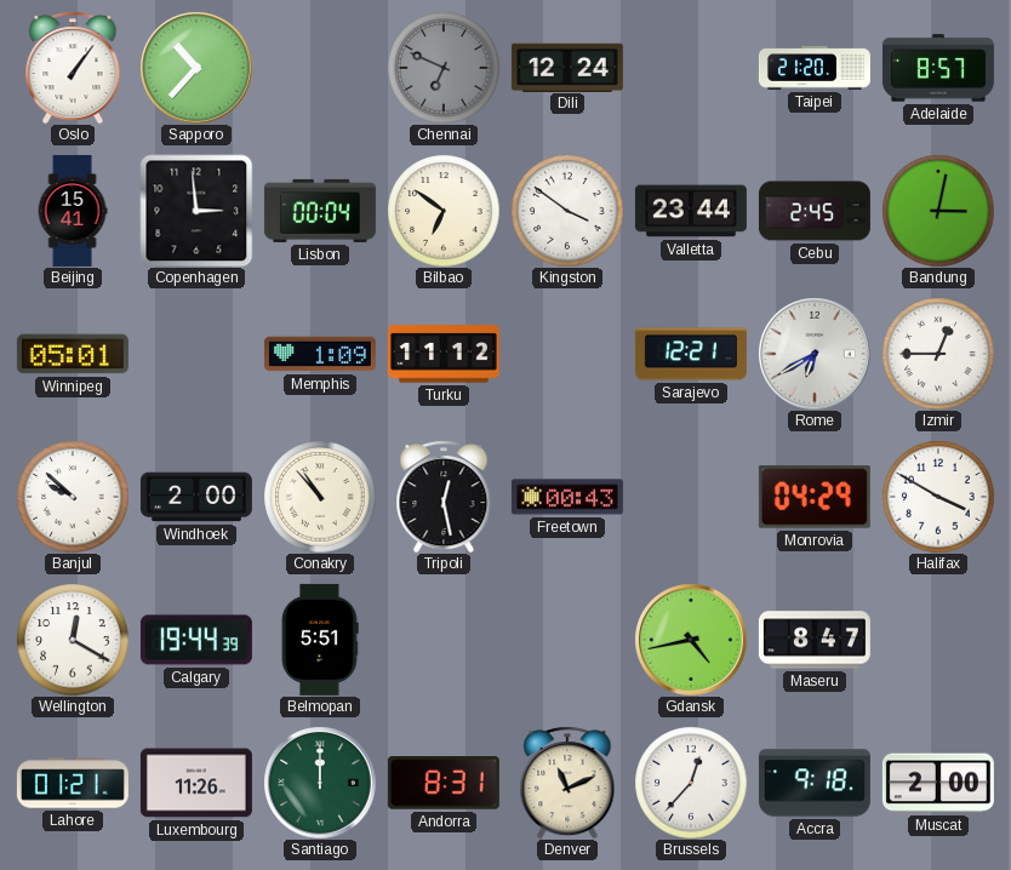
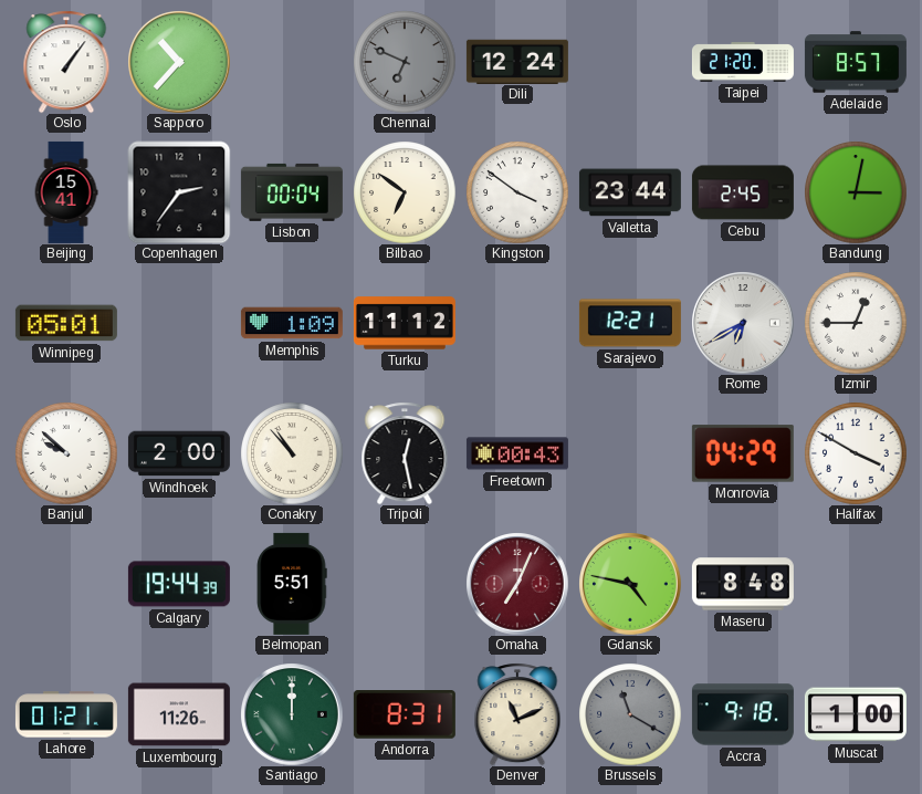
Copenhagen: 2:59 -> 2:36 (179, 192)
Wellington: 12:20 -> none (73, 640)
Omaha: none -> 7:04 (517, 584)
Gdansk: 4:43 -> 4:47 (630, 584)
Maseru: 8:47 -> 8:48 (743, 584)
Brussels: 12:37 -> 11:20 (630, 714)
Brussels dial: white -> grey (630, 714)
Muscat: 2:00 -> 1:00 (856, 714)
